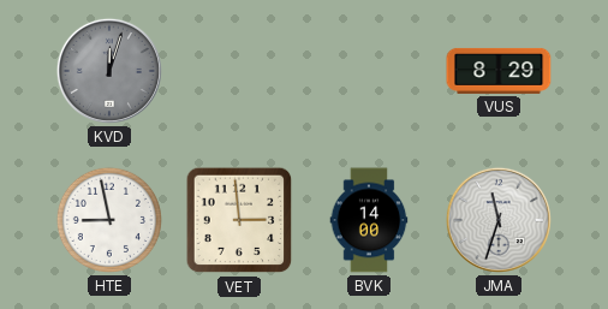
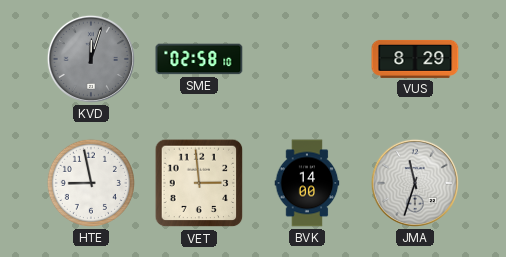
SME: none -> 02:58 (199, 59)
